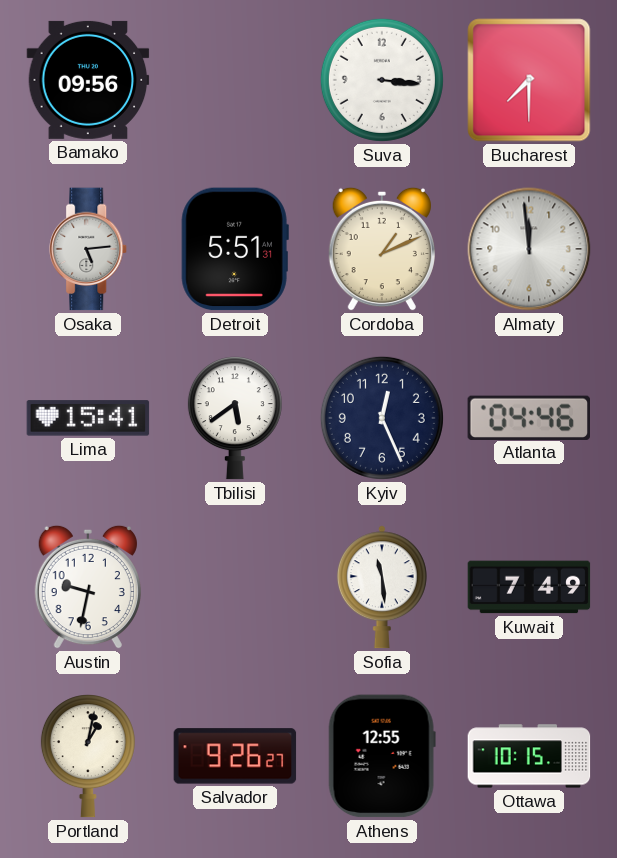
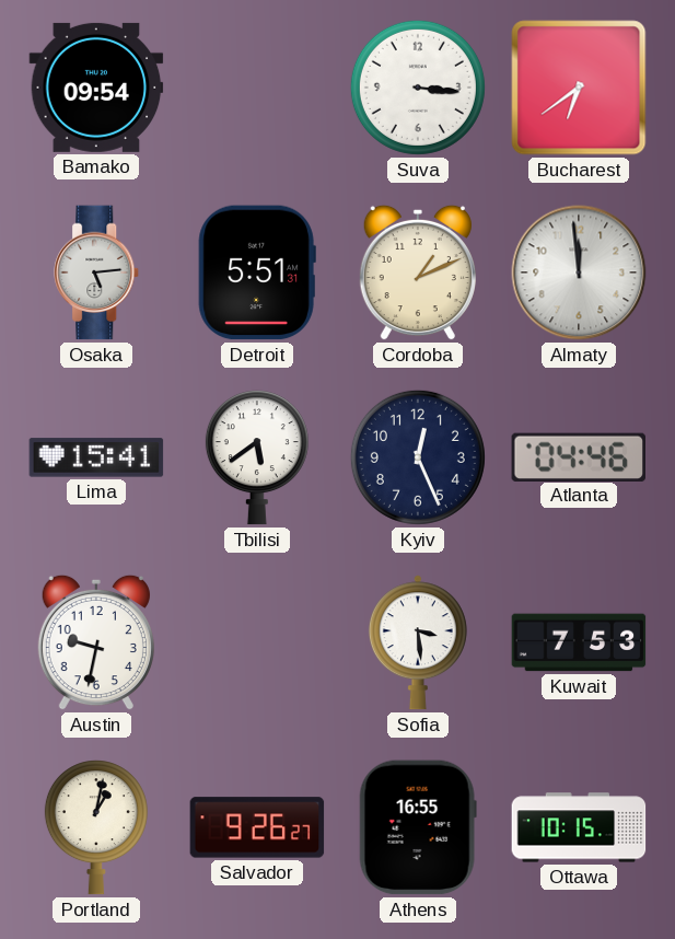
Bamako: 09:56 -> 09:54 (96, 88)
Bucharest: 7:30 -> 6:39 (579, 88)
Sofia: 11:29 -> 3:29 (418, 642)
Kuwait: 7:49 -> 7:53 (579, 642)
Athens: 12:55 -> 16:55 (418, 827)
